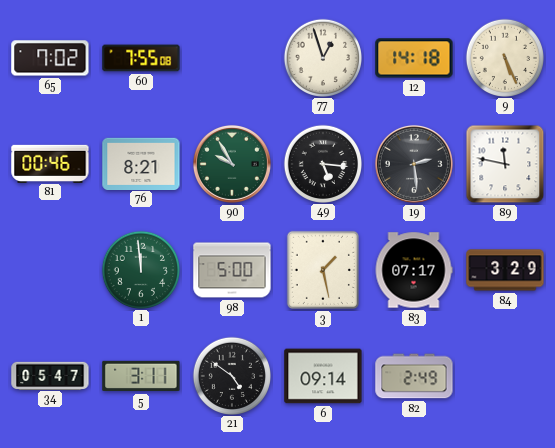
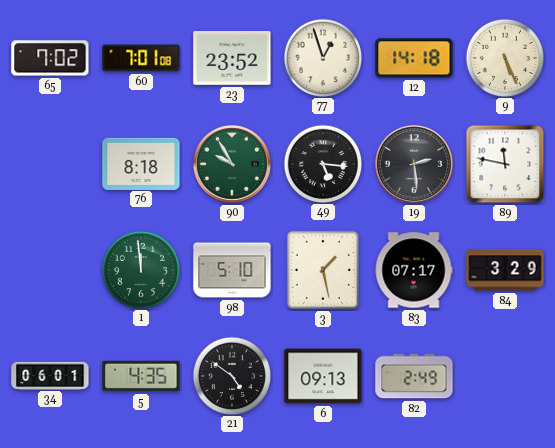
60: 7:55 -> 7:01 (141, 58)
23: none -> 23:52 (232, 58)
81: 00:46 -> none (50, 163)
76: 8:21 -> 8:18 (141, 163)
98: 5:00 -> 5:10 (232, 270)
34: 05:47 -> 06:01 (50, 375)
5: 3:11 -> 4:35 (141, 376)
6: 09:14 -> 09:13 (323, 376)
